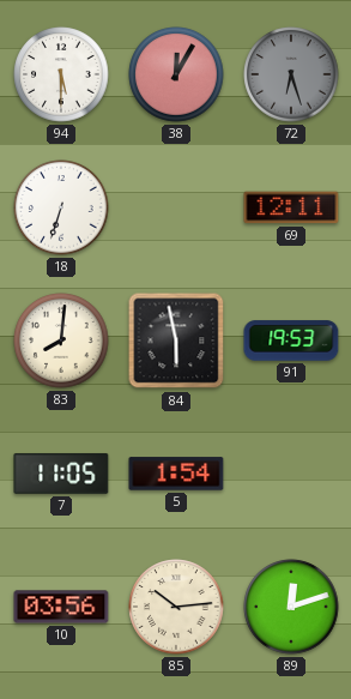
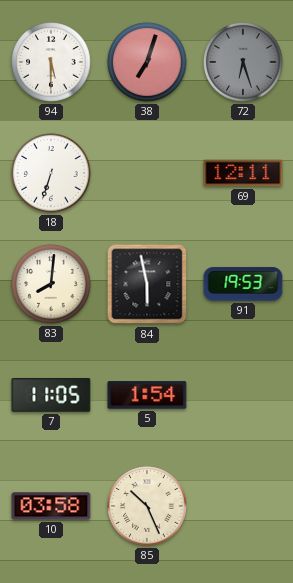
38: 12:05 -> 7:03 (147, 62)
10: 03:56 -> 03:58 (51, 506)
85: 10:14 -> 10:26 (147, 506)
89: 12:12 -> none (291, 607)
